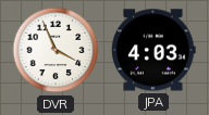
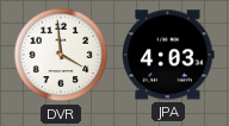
DVR: 3:56 -> 3:59 (61, 55)
